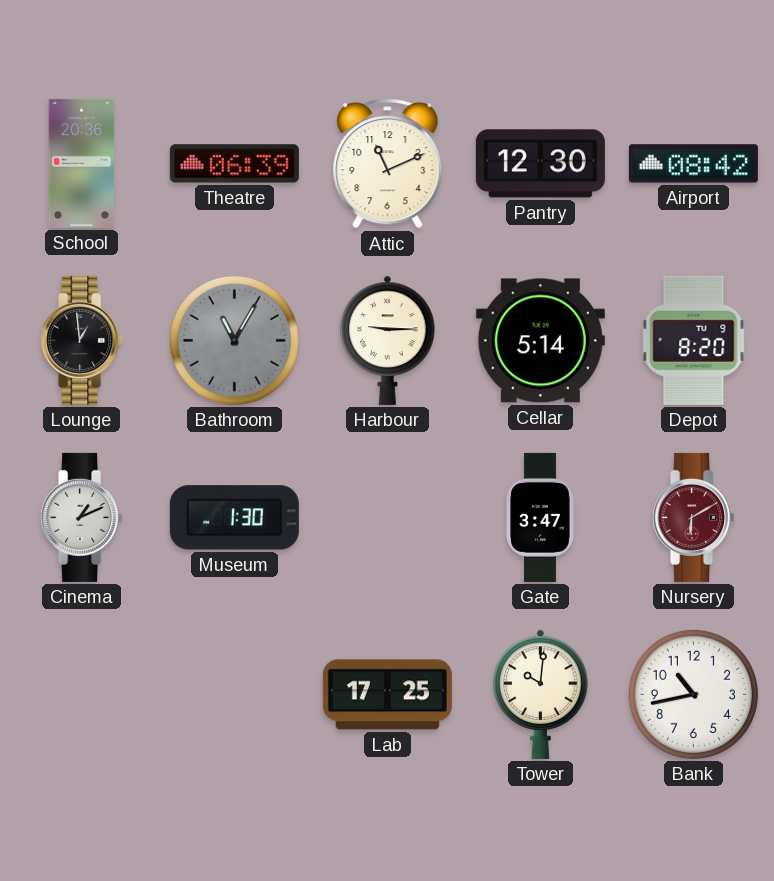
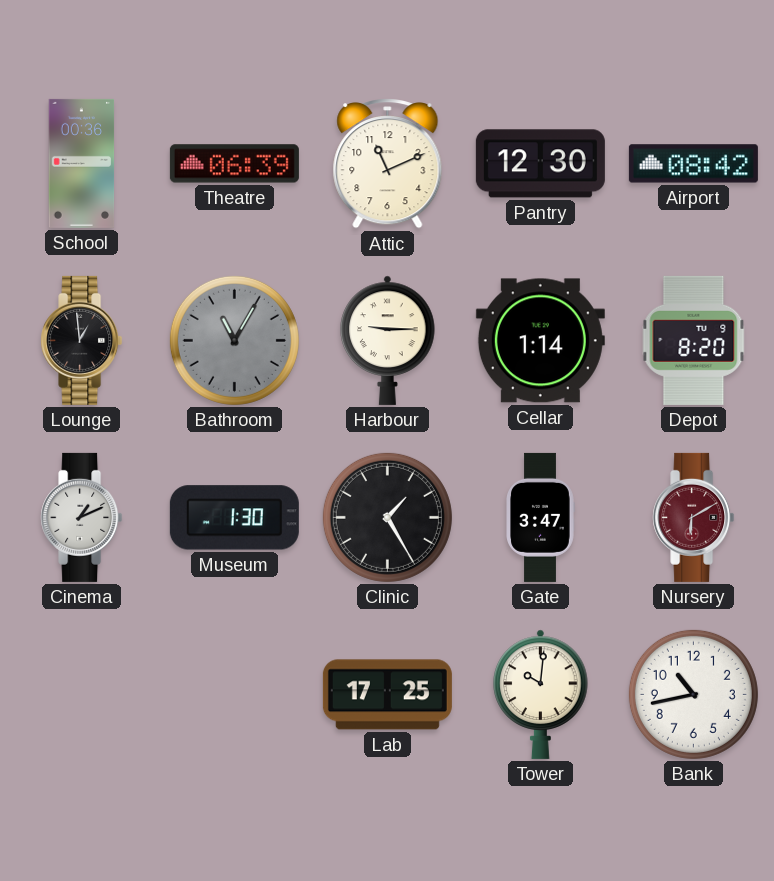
School: 20:36 -> 00:36 (82, 163)
Cellar: 5:14 -> 1:14 (540, 341)
Clinic: none -> 1:25 (387, 517)
